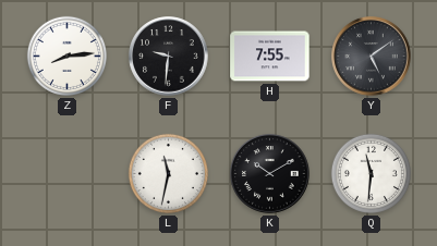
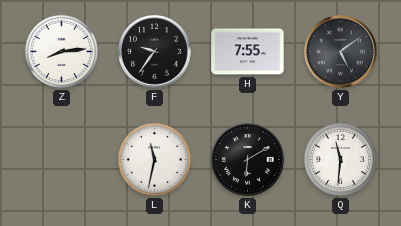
F: 9:31 -> 9:36 (155, 52)
K: 10:10 -> 6:10 (248, 160)
